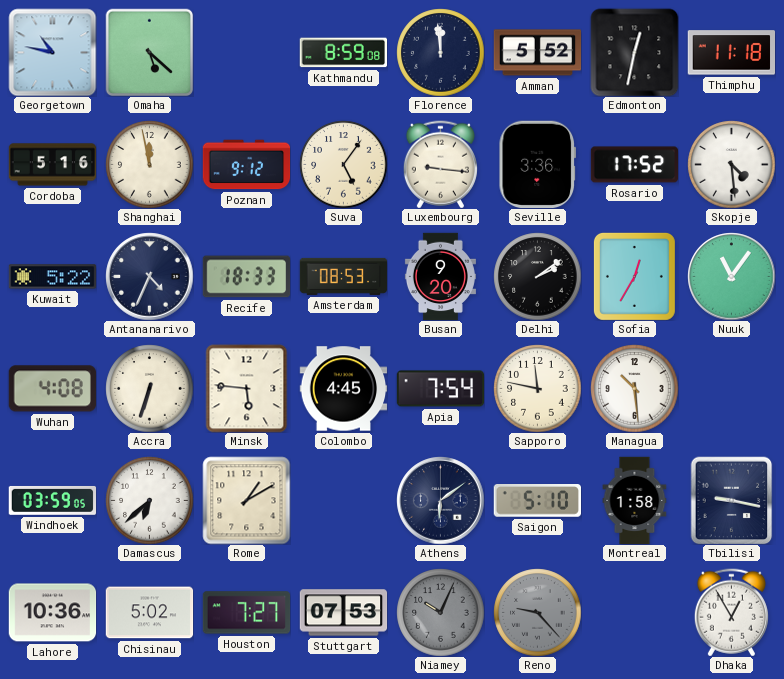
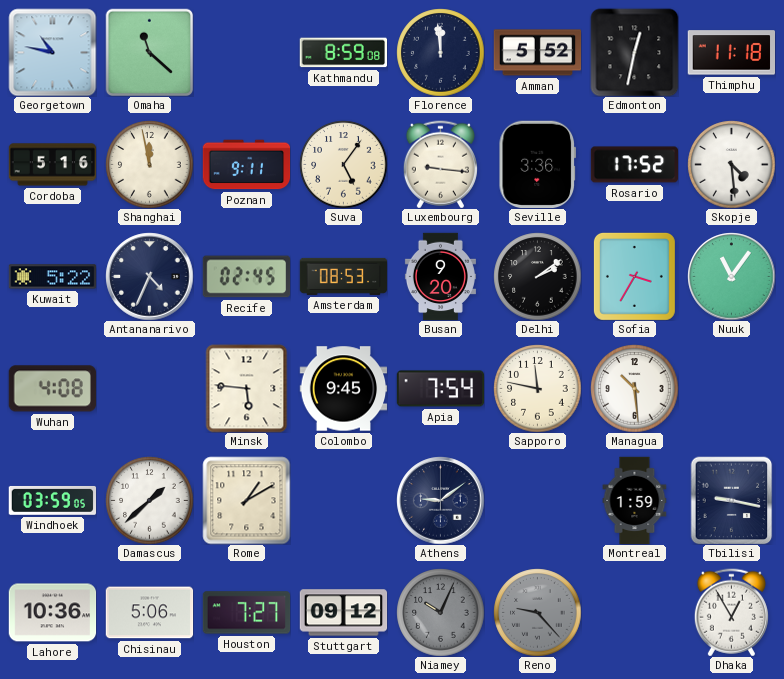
Omaha: 5:22 -> 11:22 (149, 52)
Poznan: 9:12 -> 9:11 (246, 165)
Recife: 18:33 -> 02:45 (246, 277)
Sofia: 12:35 -> 3:35 (634, 276)
Accra: 6:33 -> none (149, 388)
Colombo: 4:45 -> 9:45 (343, 389)
Damascus: 6:38 -> 1:38 (149, 500)
Athens: 6:09 -> 9:09 (440, 500)
Saigon: 5:10 -> none (537, 501)
Montreal: 1:58 -> 1:59 (635, 500)
Chisinau: 5:02 -> 5:06 (149, 613)
Stuttgart: 07:53 -> 09:12 (343, 613)
